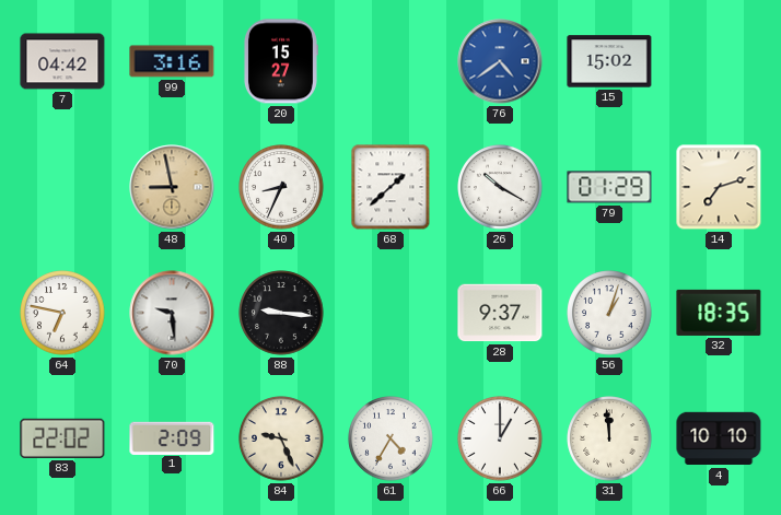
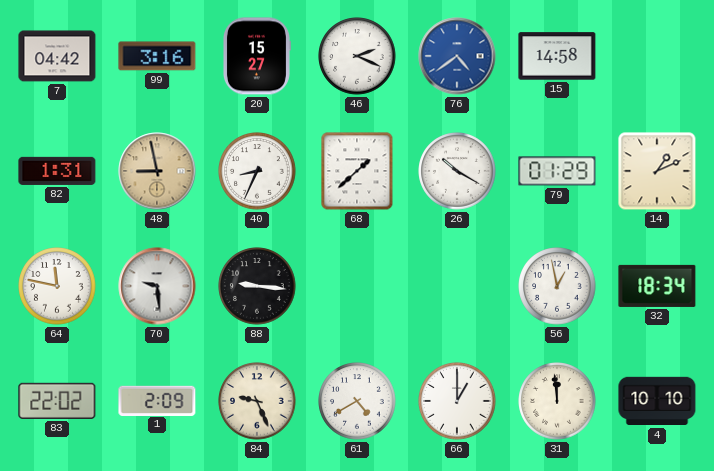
46: none -> 2:19 (357, 56)
15: 15:02 -> 14:58 (557, 56)
82: none -> 1:31 (57, 171)
14: 7:12 -> 1:11 (657, 171)
64: 6:47 -> 11:47 (57, 286)
28: 9:37 -> none (500, 313)
56: 1:03 -> 12:58 (557, 286)
32: 18:35 -> 18:34 (657, 286)
61: 4:35 -> 4:40 (357, 401)
